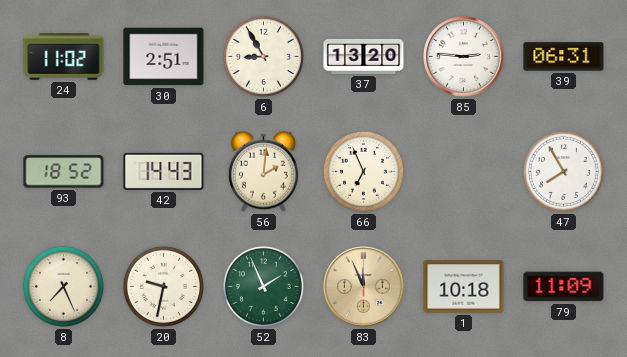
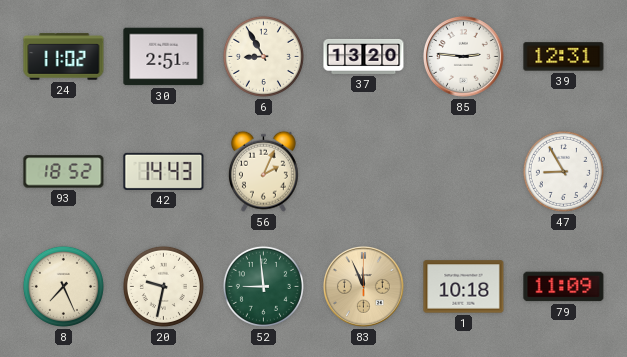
39: 06:31 -> 12:31 (564, 57)
56: 2:01 -> 2:04 (263, 171)
66: 6:56 -> none (363, 171)
47: 7:55 -> 8:55 (563, 171)
52: 1:56 -> 8:59 (263, 286)
